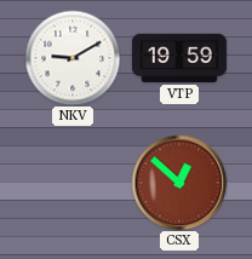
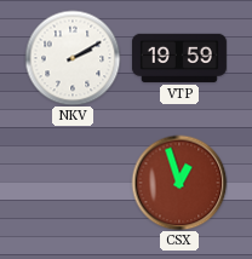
NKV: 9:10 -> 2:10 (73, 58)
CSX: 12:52 -> 12:57 (179, 183)
